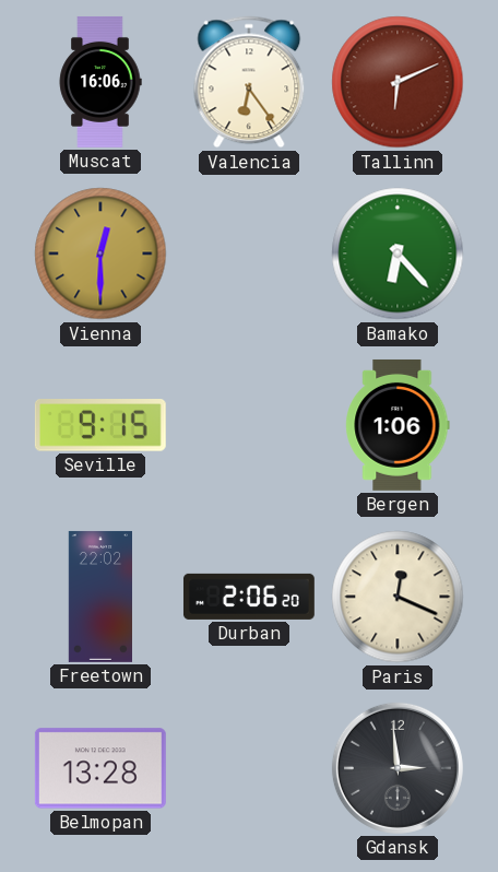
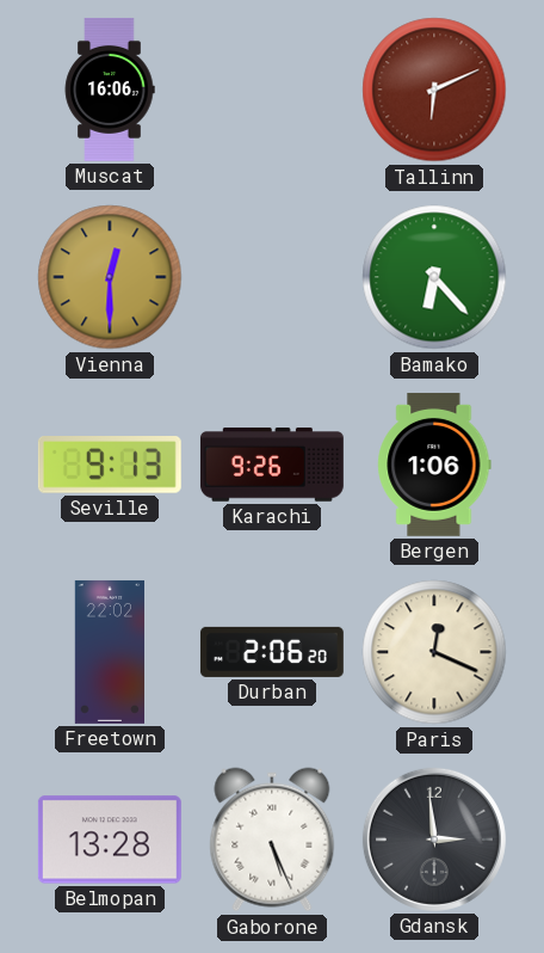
Valencia: 6:24 -> none (249, 82)
Seville: 9:15 -> 9:13 (110, 466)
Karachi: none -> 9:26 (272, 465)
Gaborone: none -> 5:26 (272, 840)
